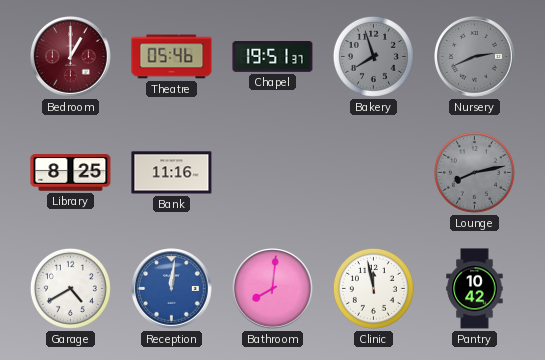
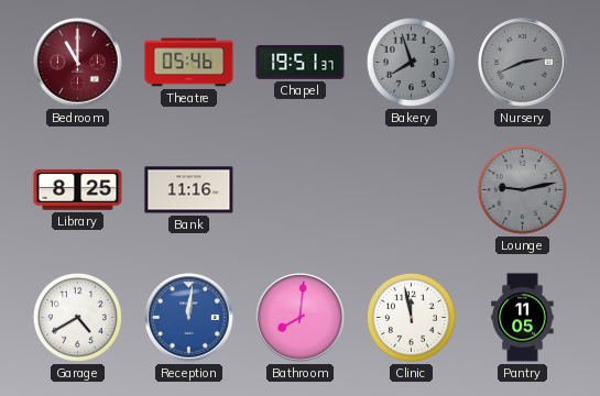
Bedroom: 1:00 -> 11:00 (78, 63)
Lounge: 8:13 -> 9:13 (522, 189)
Pantry: 10:42 -> 11:05 (523, 318)
